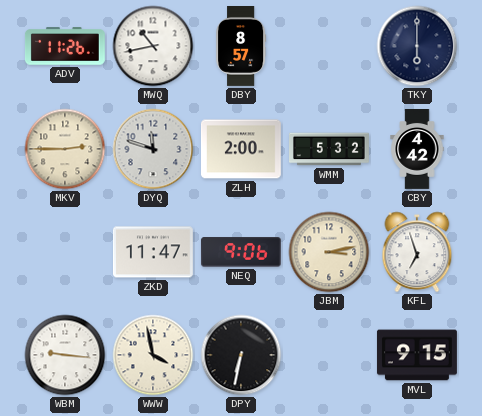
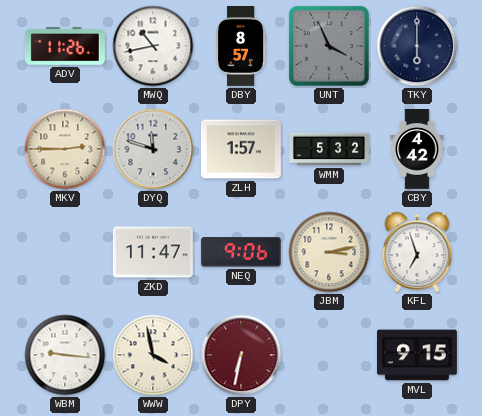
UNT: none -> 3:56 (329, 46)
ZLH: 2:00 -> 1:57 (241, 149)
DPY dial: black -> burgundy (241, 355)
